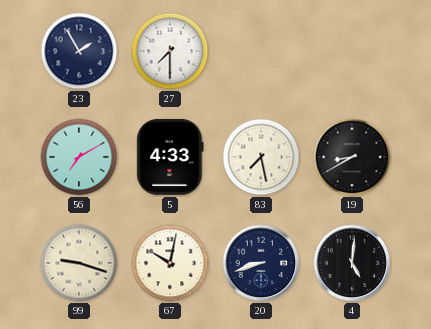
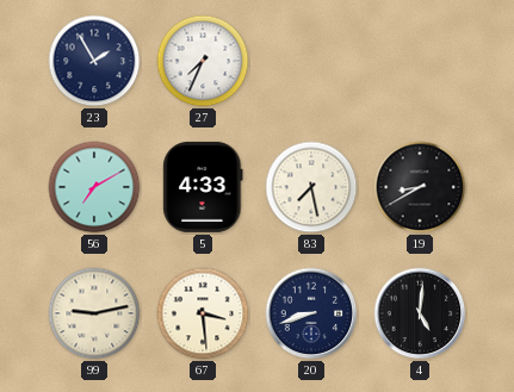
27: 7:30 -> 7:34 (203, 61)
99: 9:18 -> 9:13 (94, 313)
67: 10:02 -> 3:29 (203, 313)
